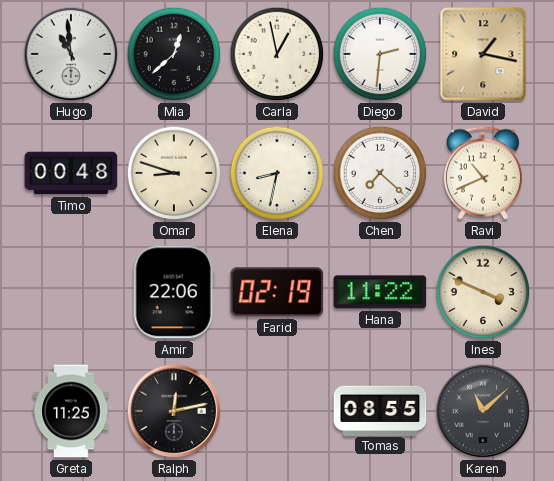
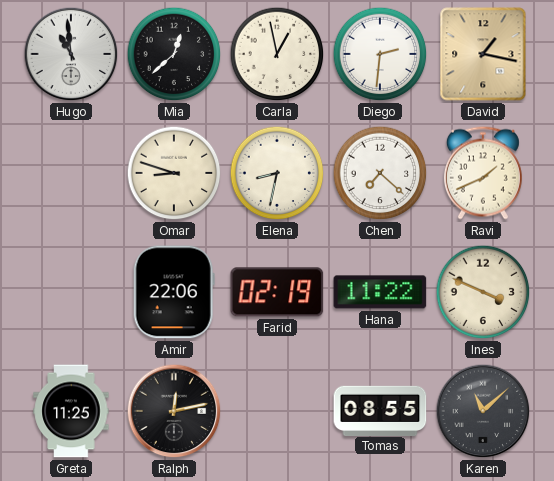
Timo: 00:48 -> none (71, 173)
Ravi: 10:41 -> 1:41 (483, 173)
